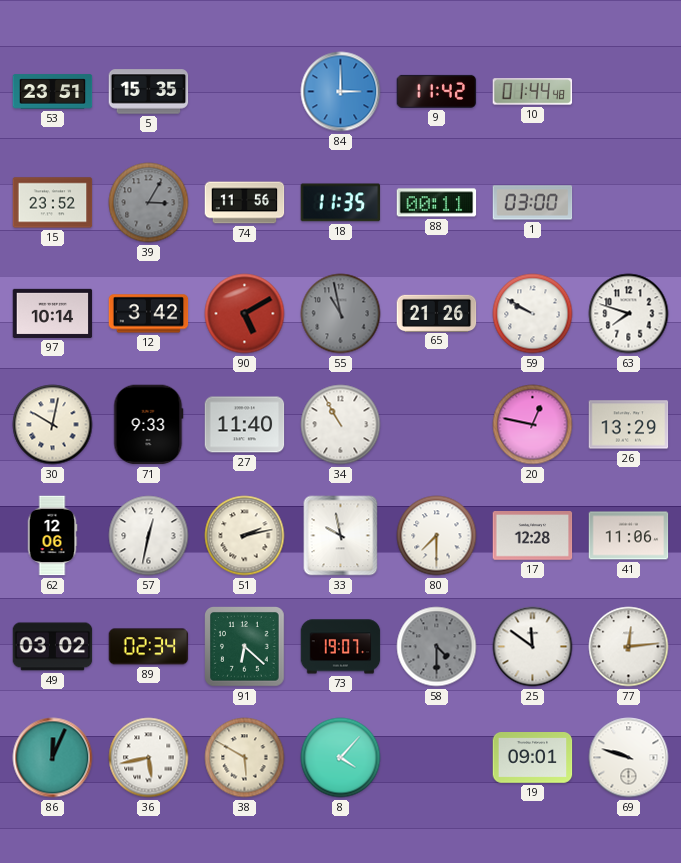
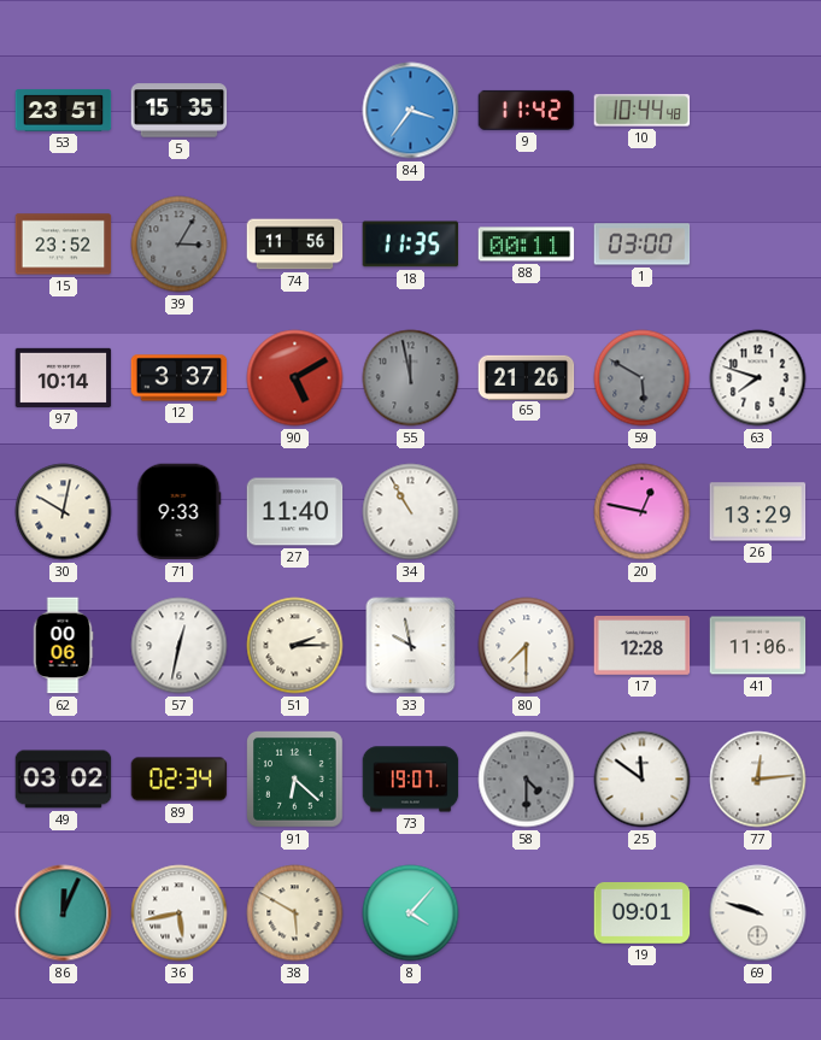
84: 3:00 -> 3:36 (411, 111)
10: 01:44 -> 10:44 (643, 111)
12: 3:42 -> 3:37 (180, 378)
55: 10:58 -> 11:58 (411, 378)
59: 9:50 -> 5:50 (643, 378)
59 dial: white -> grey (643, 378)
62: 12:06 -> 00:06 (63, 646)
51: 2:13 -> 2:15 (295, 646)
